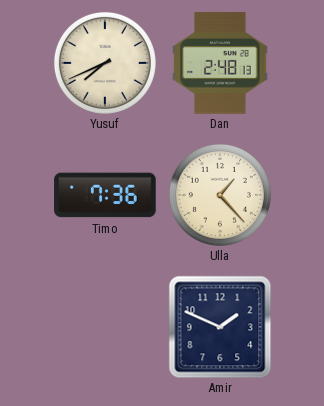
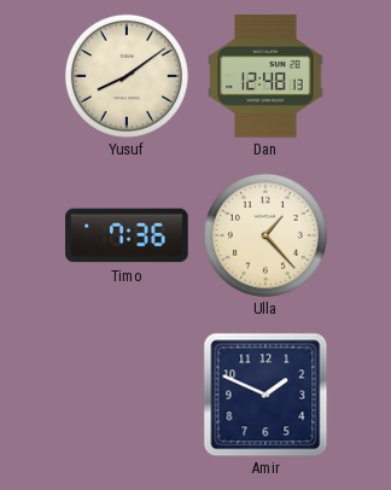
Yusuf: 7:41 -> 8:09 (127, 76)
Dan: 2:48 -> 12:48 (265, 76)
